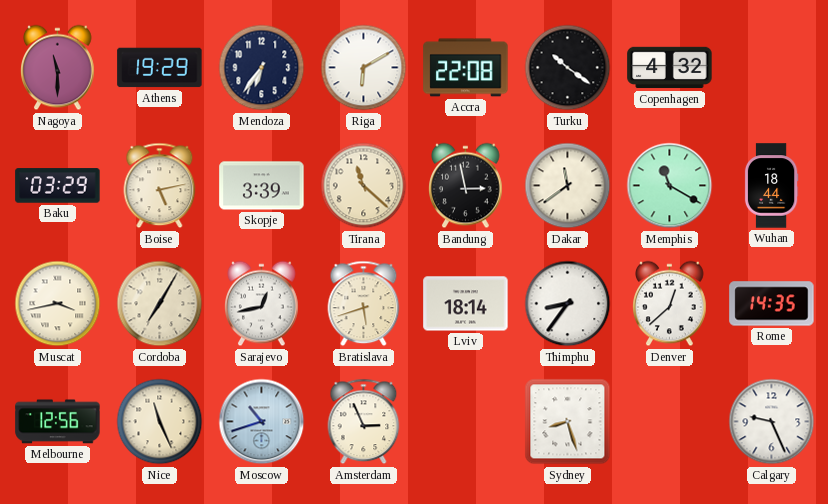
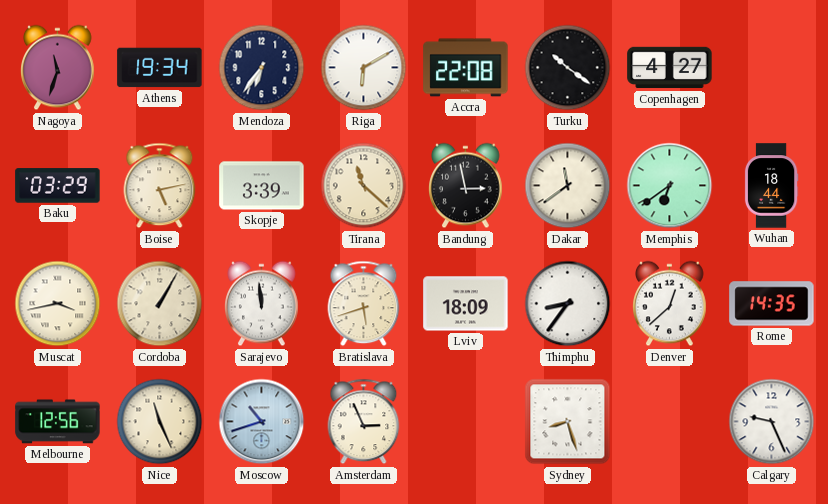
Nagoya: 11:30 -> 11:33 (58, 68)
Athens: 19:29 -> 19:34 (160, 68)
Copenhagen: 4:32 -> 4:27 (670, 68)
Memphis: 11:20 -> 6:39 (670, 186)
Cordoba: 7:05 -> 1:05 (160, 304)
Sarajevo: 12:43 -> 11:59 (262, 304)
Lviv: 18:14 -> 18:09 (466, 304)
